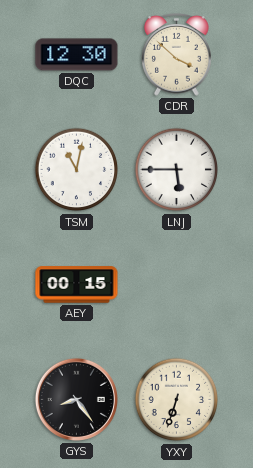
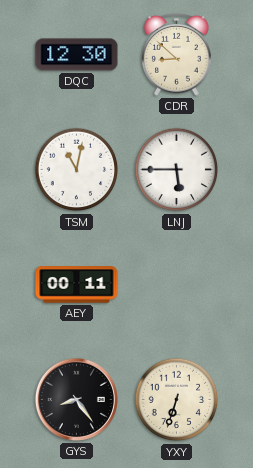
CDR: 3:52 -> 8:52 (177, 55)
AEY: 00:15 -> 00:11 (77, 285)
